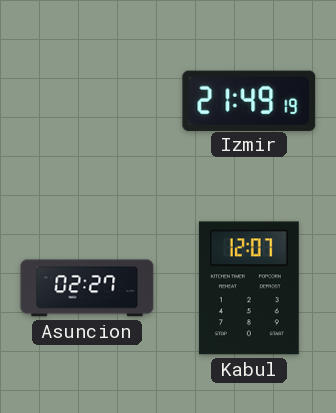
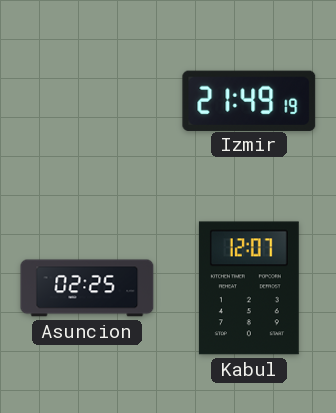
Asuncion: 02:27 -> 02:25 (87, 288)
